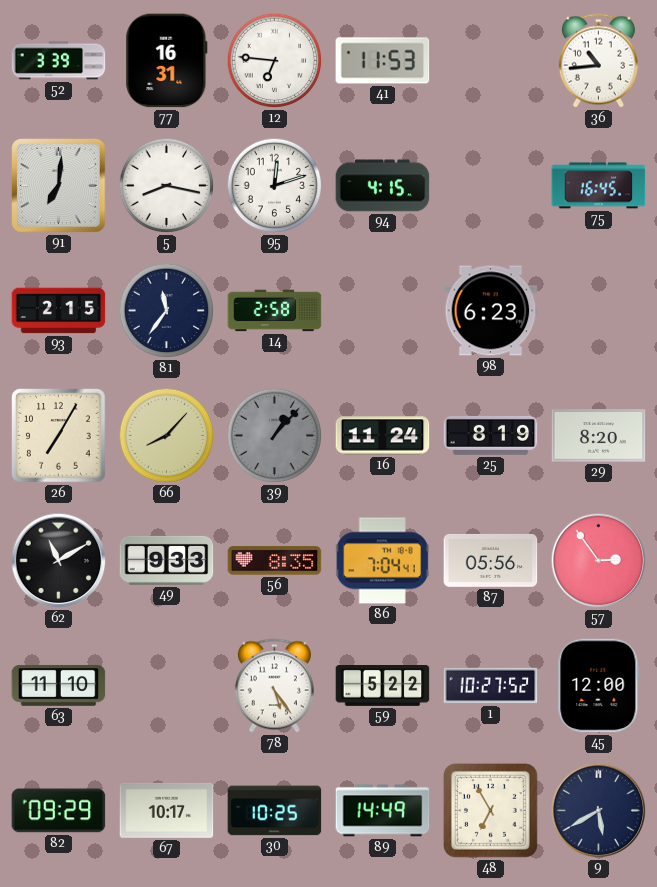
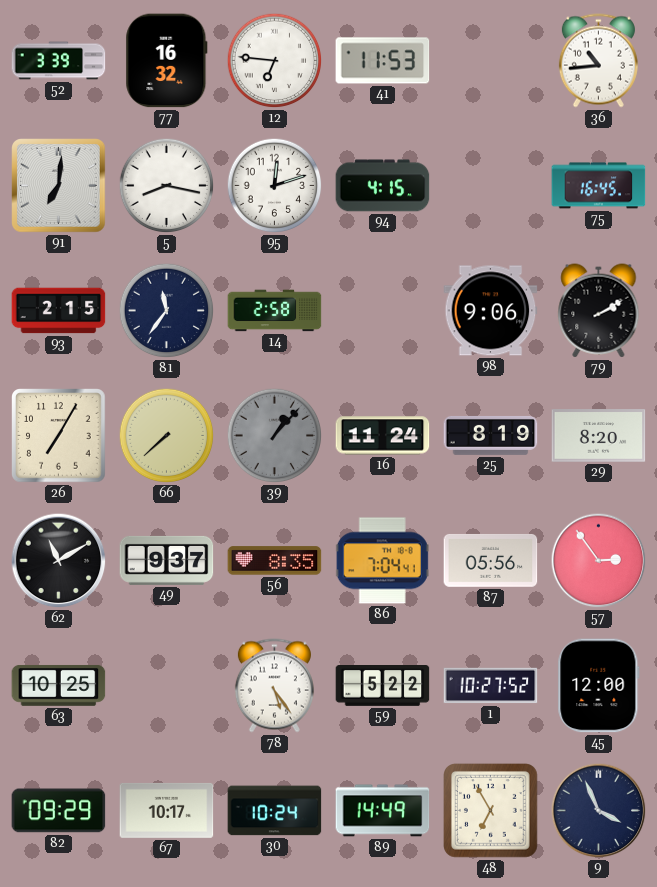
77: 16:31 -> 16:32 (167, 61)
98: 6:23 -> 9:06 (491, 311)
79: none -> 2:10 (599, 311)
66: 8:07 -> 7:38 (167, 436)
49: 9:33 -> 9:37 (167, 560)
63: 11:10 -> 10:25 (59, 685)
30: 10:25 -> 10:24 (275, 811)
9: 5:40 -> 3:56 (599, 811)
